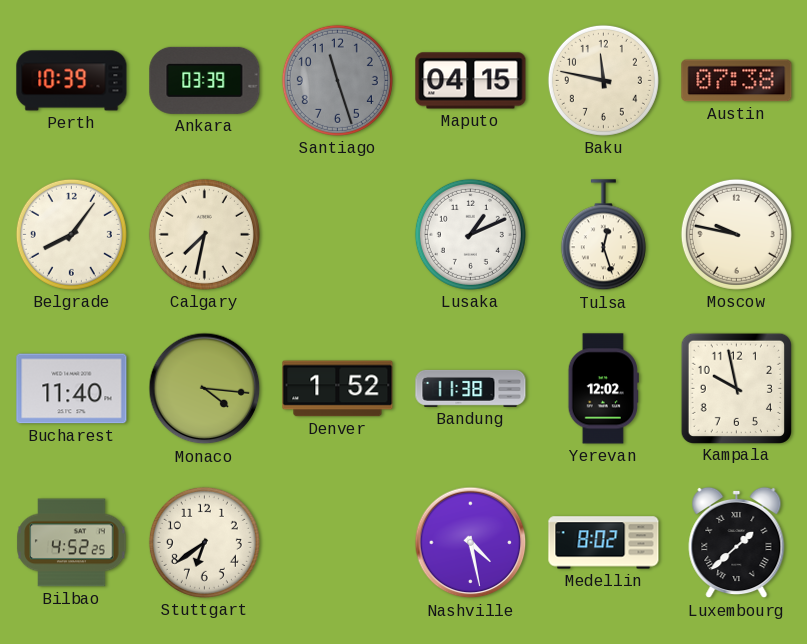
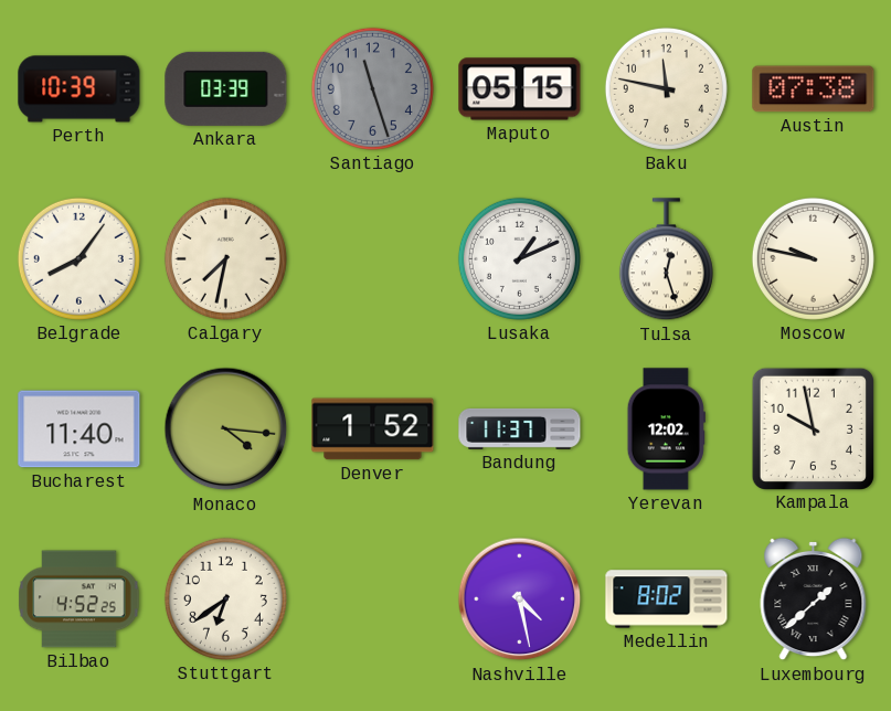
Maputo: 04:15 -> 05:15 (520, 89)
Bandung: 11:38 -> 11:37 (520, 428)
